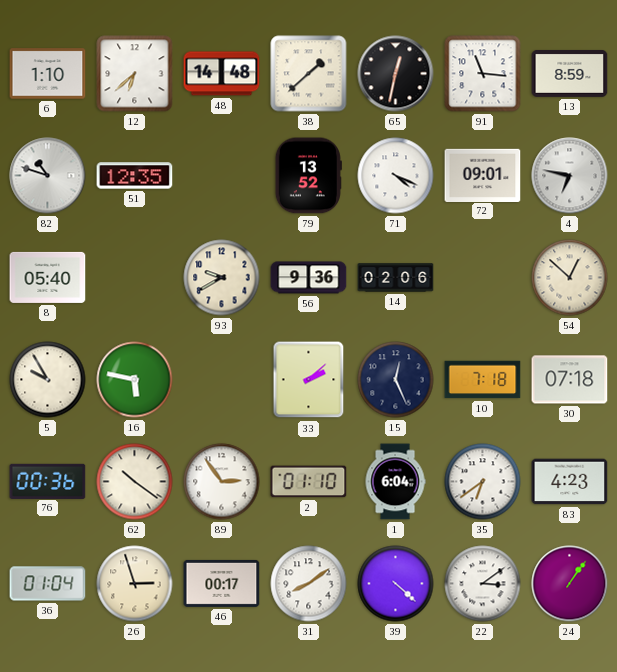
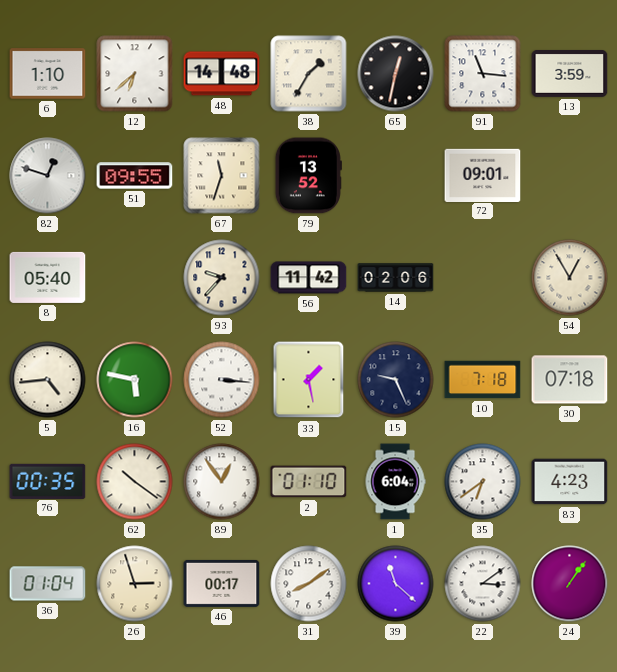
38: 1:38 -> 1:35 (309, 74)
13: 8:59 -> 3:59 (570, 73)
82: 10:48 -> 12:48 (48, 176)
51: 12:35 -> 09:55 (135, 176)
67: none -> 11:33 (222, 176)
71: 4:19 -> none (396, 176)
4: 6:47 -> none (570, 176)
93: 9:40 -> 9:37 (222, 278)
56: 9:36 -> 11:42 (309, 278)
54: 12:52 -> 12:55 (570, 278)
5: 9:55 -> 4:44 (48, 380)
52: none -> 3:16 (222, 380)
33: 2:08 -> 1:28 (309, 380)
15: 12:26 -> 9:26 (396, 380)
76: 00:36 -> 00:35 (48, 481)
89: 2:54 -> 12:54 (222, 482)
39: 4:22 -> 11:22 (396, 584)
